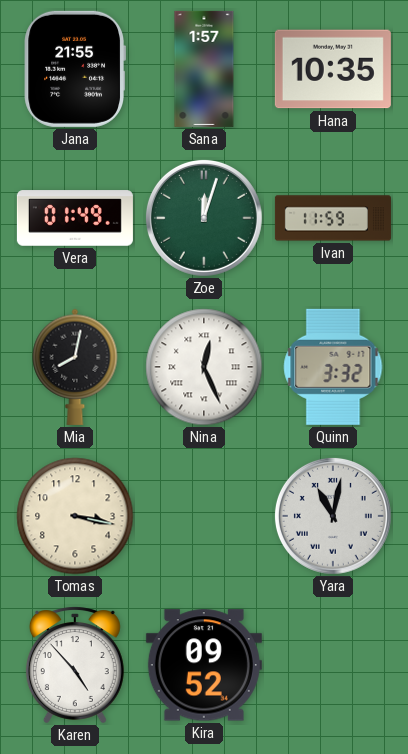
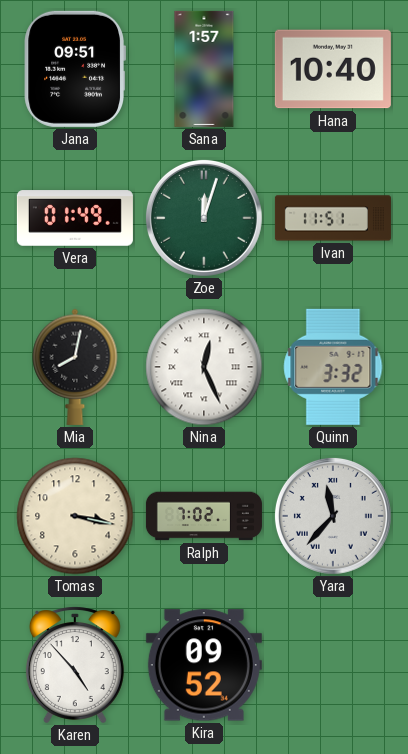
Jana: 21:55 -> 09:51 (75, 69)
Hana: 10:35 -> 10:40 (333, 69)
Ivan: 11:59 -> 11:51 (333, 218)
Ralph: none -> 7:02 (204, 516)
Yara: 11:02 -> 11:37 (333, 516)
